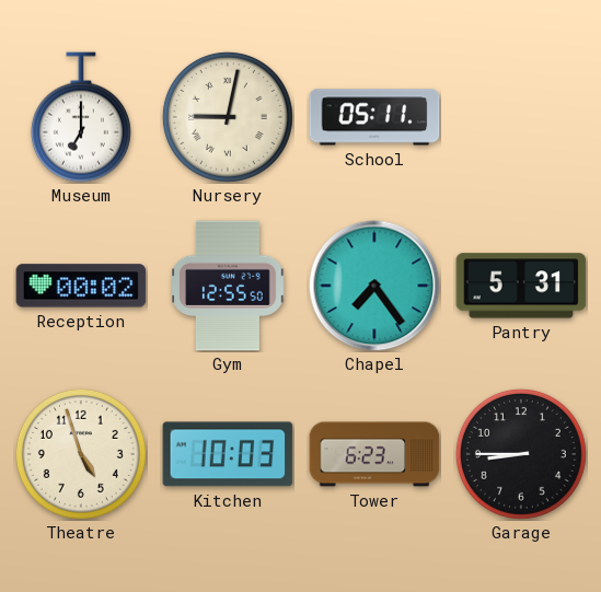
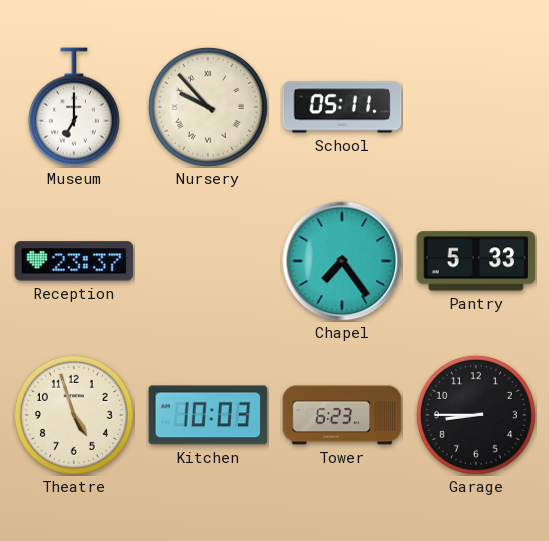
Nursery: 9:02 -> 9:53 (208, 107)
Reception: 00:02 -> 23:37 (74, 261)
Gym: 12:55 -> none (228, 286)
Pantry: 5:31 -> 5:33 (476, 261)
